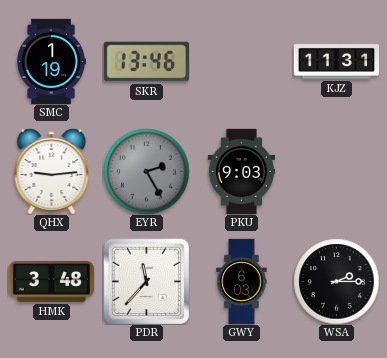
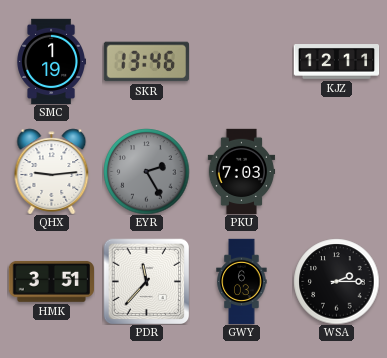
KJZ: 11:31 -> 12:11 (336, 62)
PKU: 9:03 -> 7:03 (242, 171)
HMK: 3:48 -> 3:51 (51, 281)
